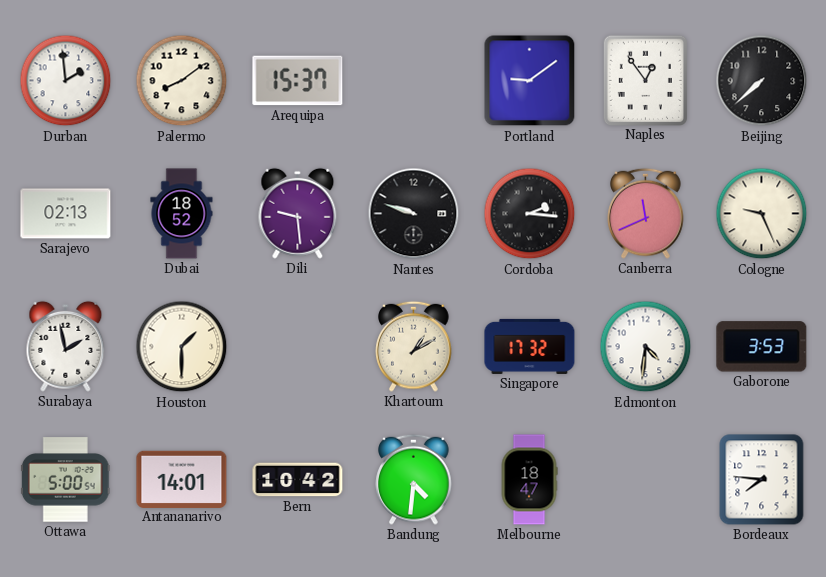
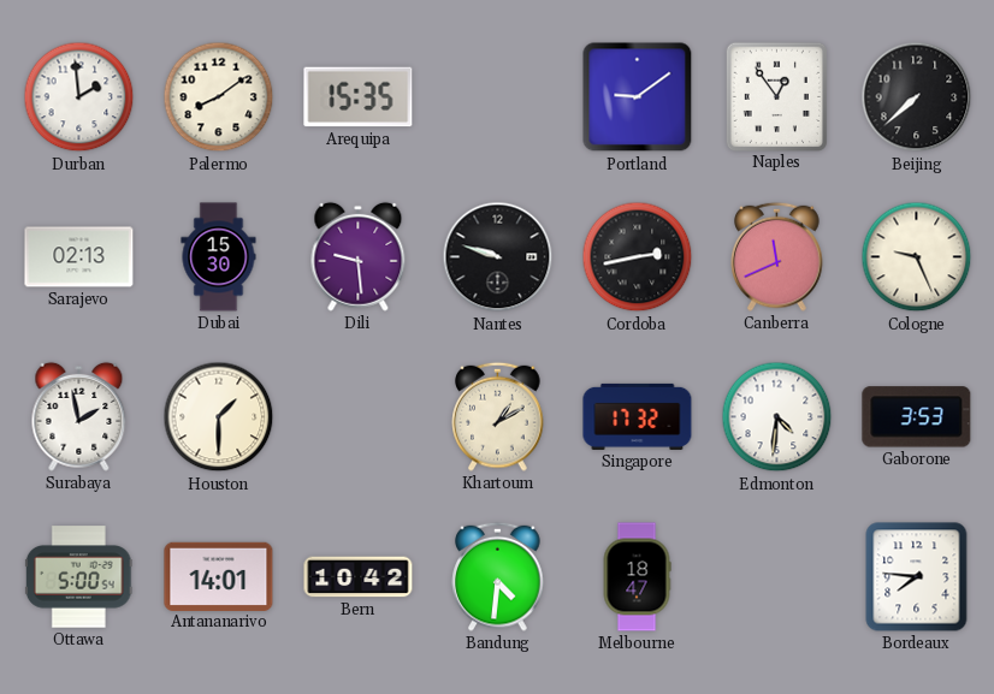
Arequipa: 15:37 -> 15:35 (359, 97)
Dubai: 18:52 -> 15:30 (219, 257)
Cordoba: 2:16 -> 2:43 (638, 257)
